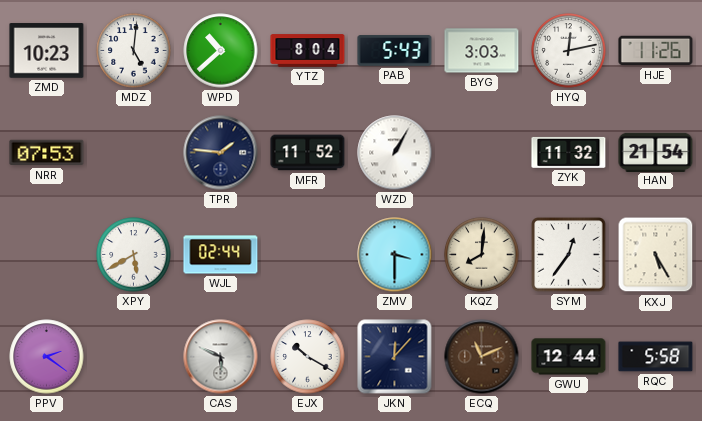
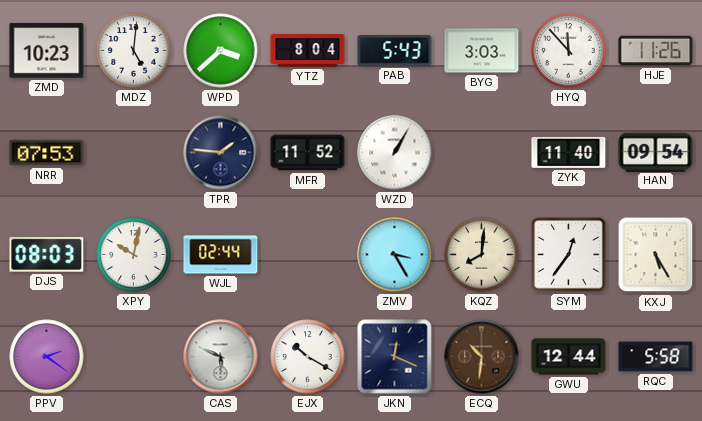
WPD: 10:38 -> 3:38 (221, 51)
HYQ: 12:13 -> 11:53 (569, 51)
ZYK: 11:32 -> 11:40 (569, 152)
HAN: 21:54 -> 09:54 (656, 152)
DJS: none -> 08:03 (47, 255)
XPY: 5:40 -> 10:02 (134, 255)
ZMV: 3:30 -> 3:25 (395, 255)
JKN: 12:07 -> 12:19 (395, 357)
ECQ: 11:11 -> 10:31 (482, 357)
